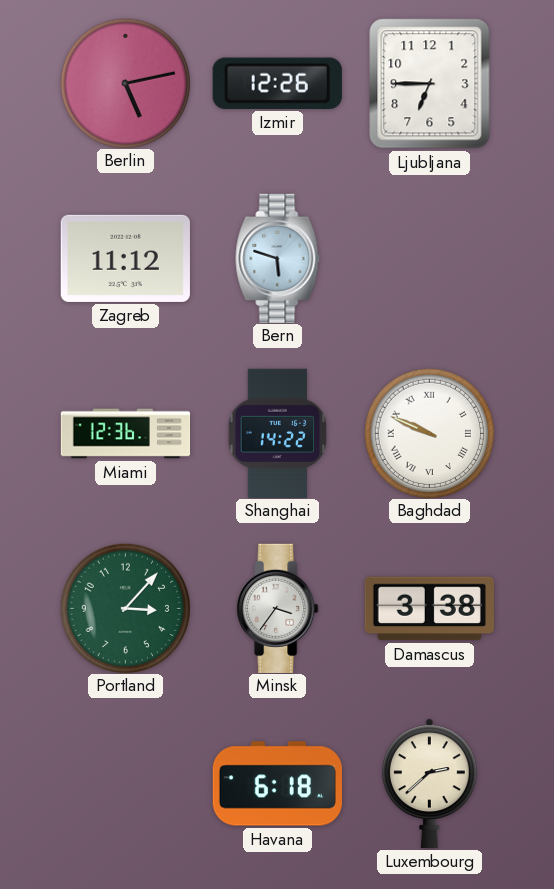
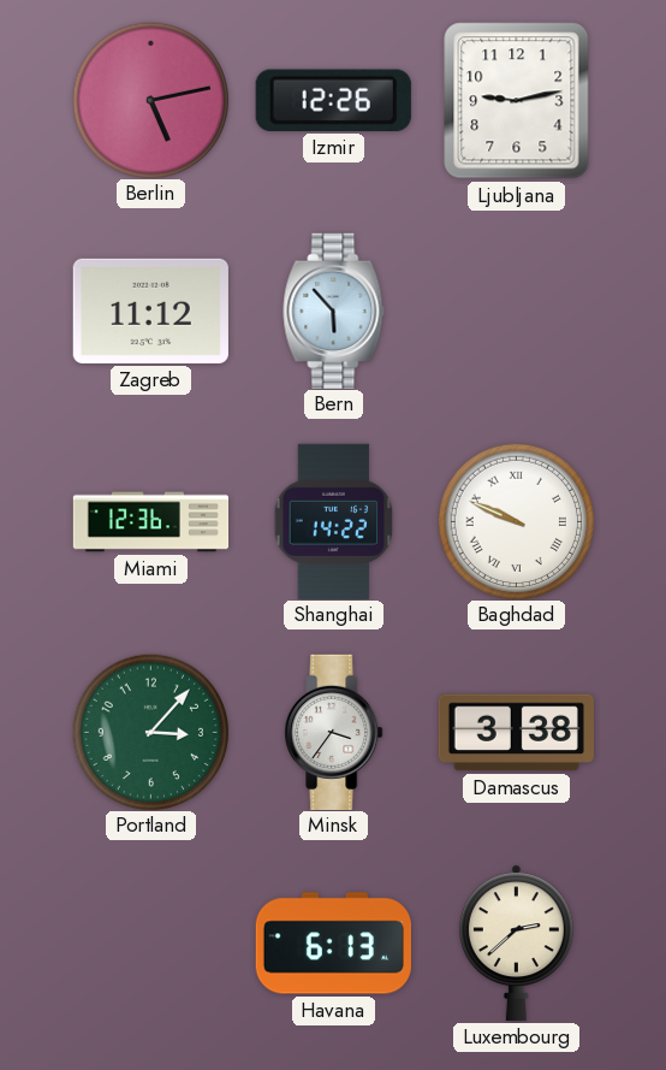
Ljubljana: 6:45 -> 9:13 (517, 101)
Bern: 5:48 -> 5:53 (334, 311)
Havana: 6:18 -> 6:13 (333, 944)
